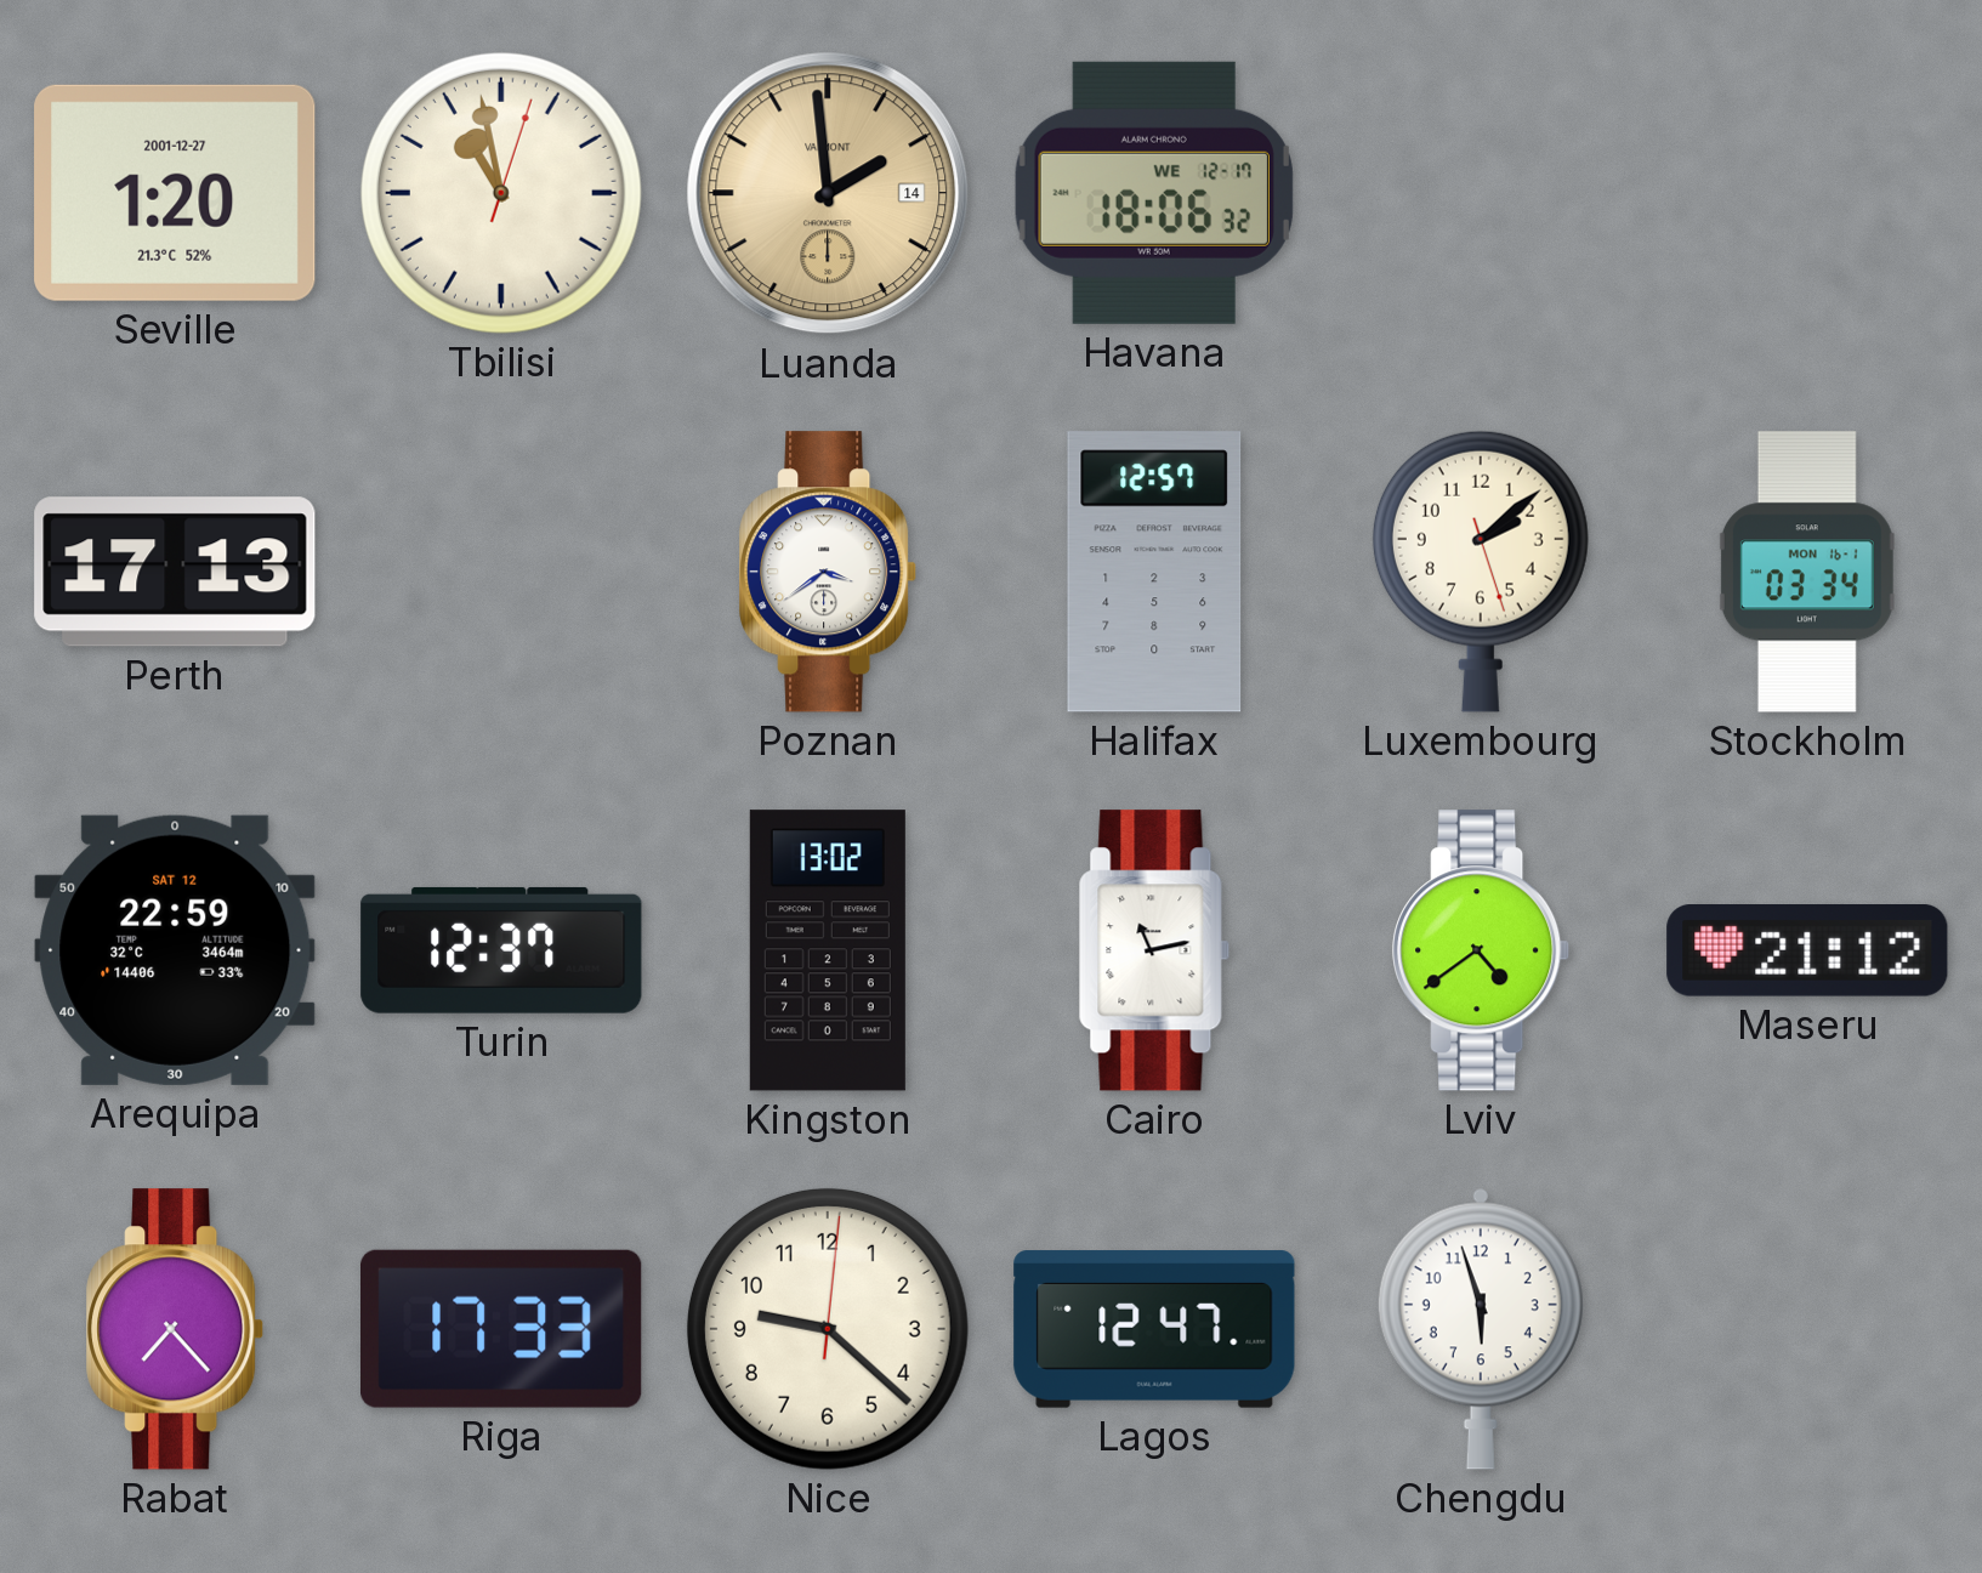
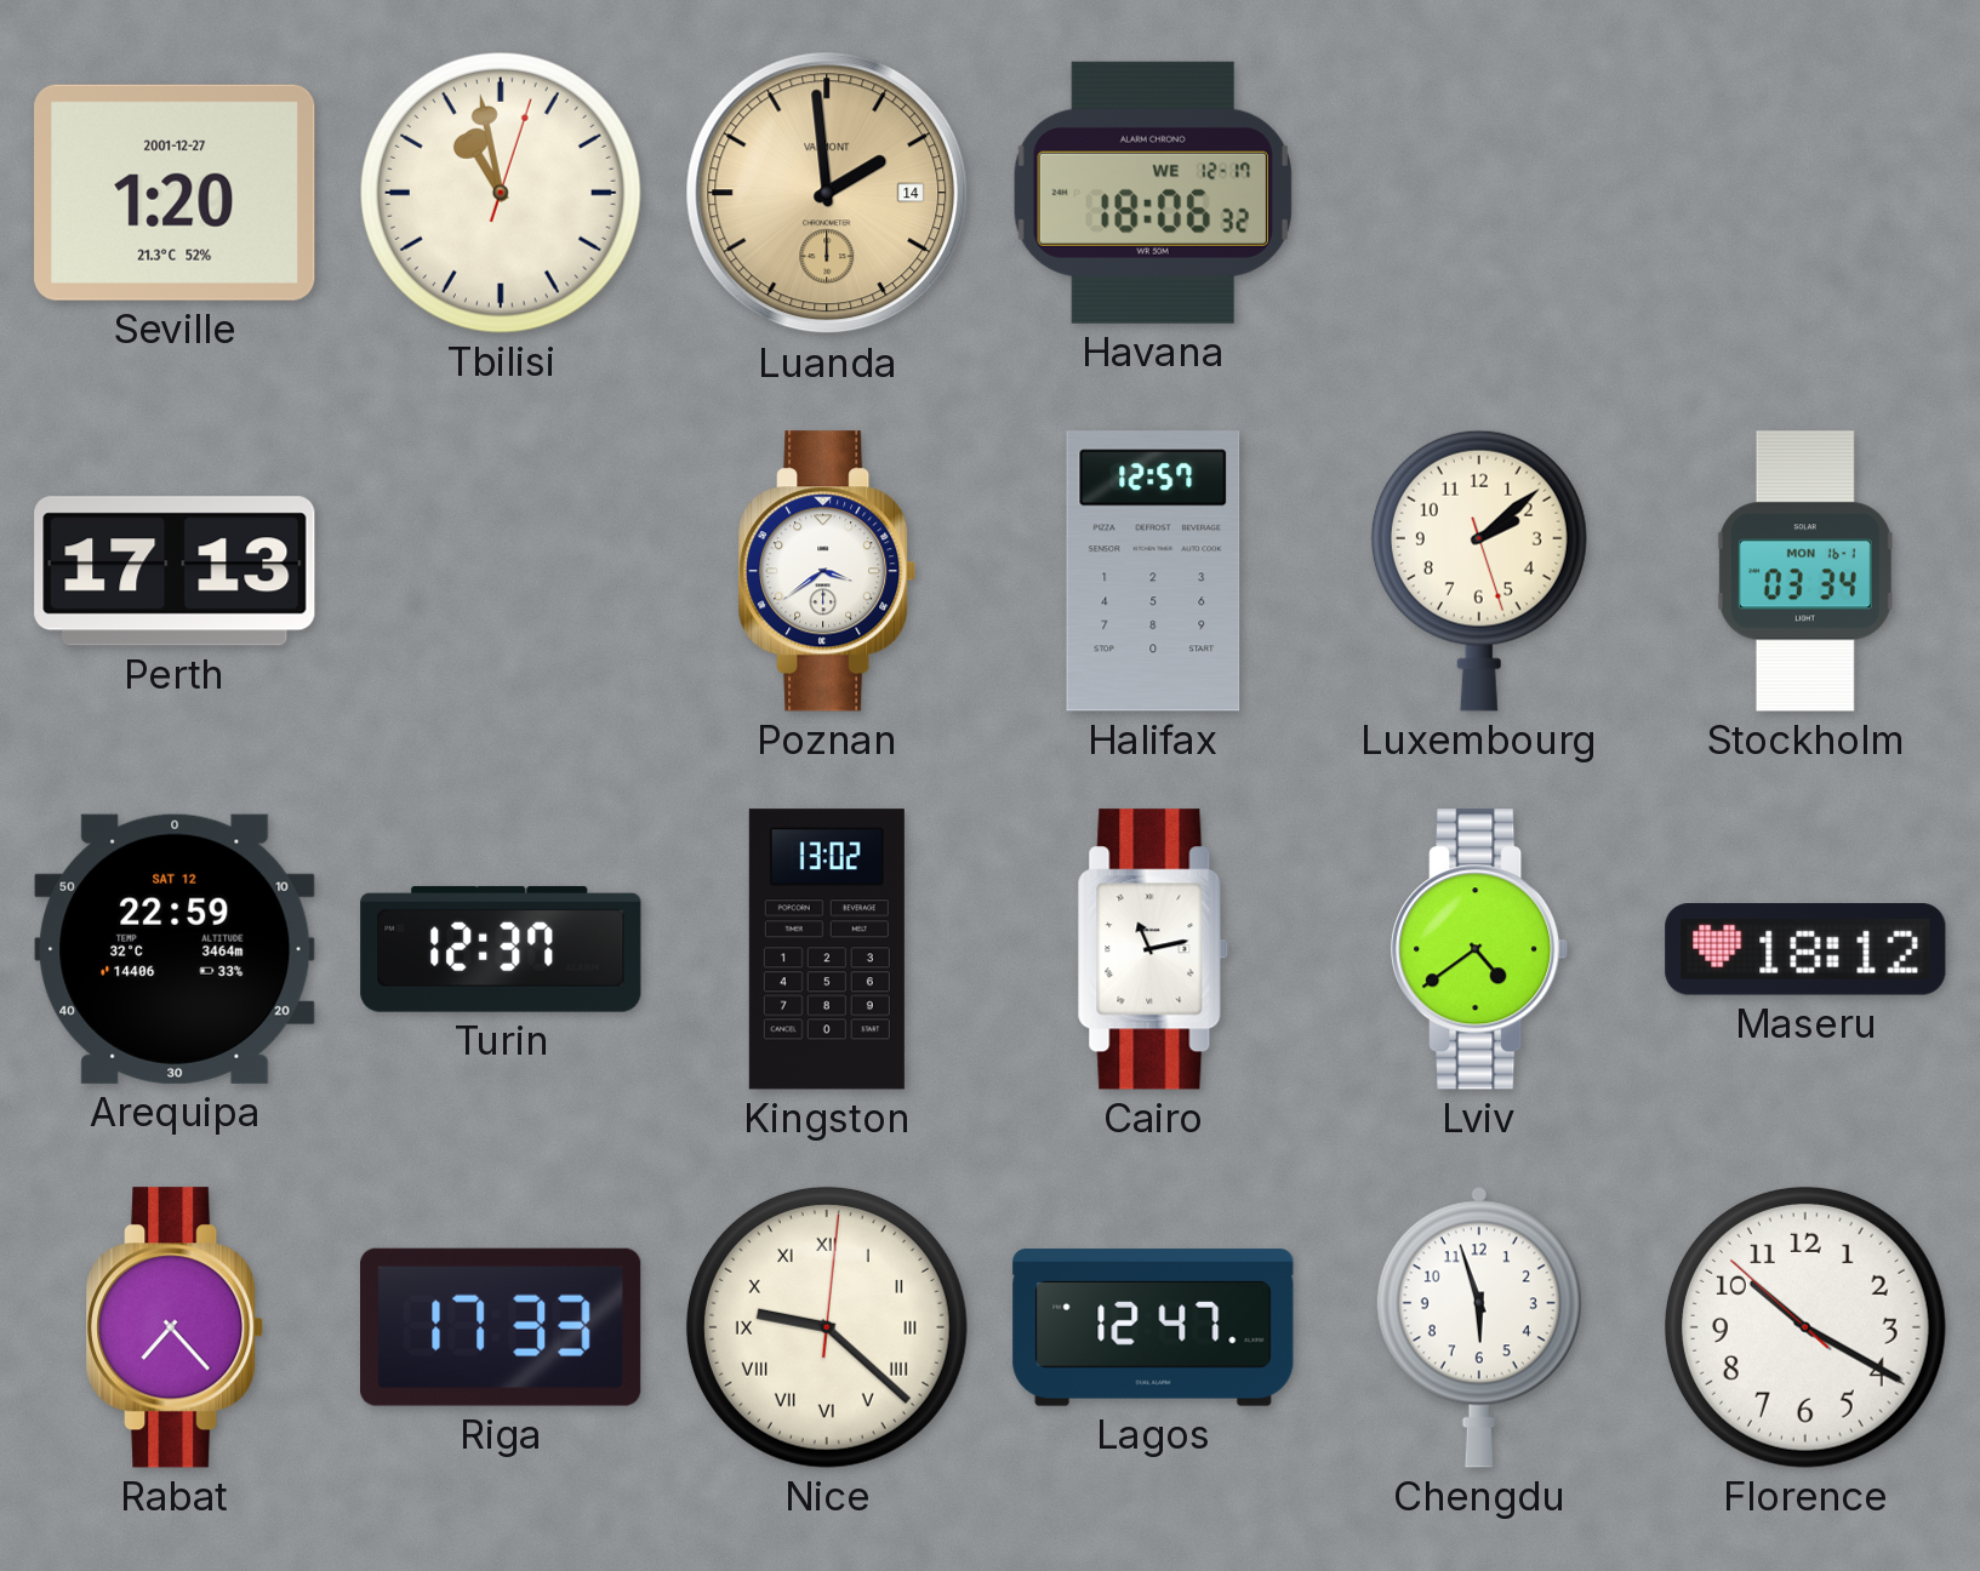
Maseru: 21:12 -> 18:12 (1805, 949)
Nice numerals: Arabic -> Roman (827, 1327)
Florence: none -> 10:19 (1805, 1327)
